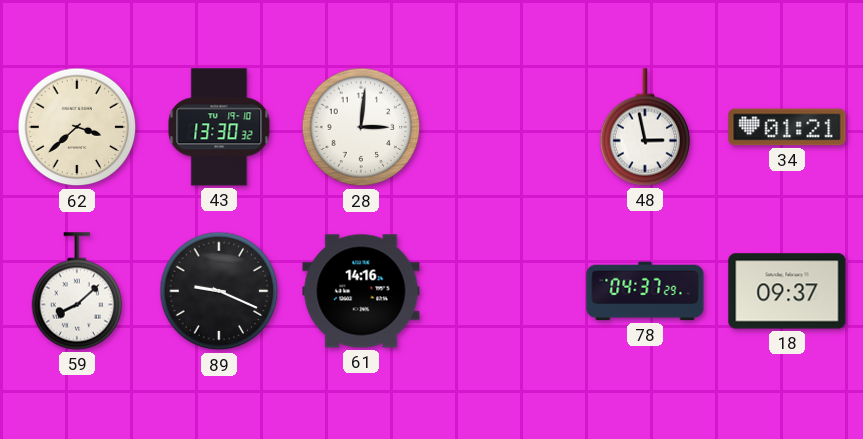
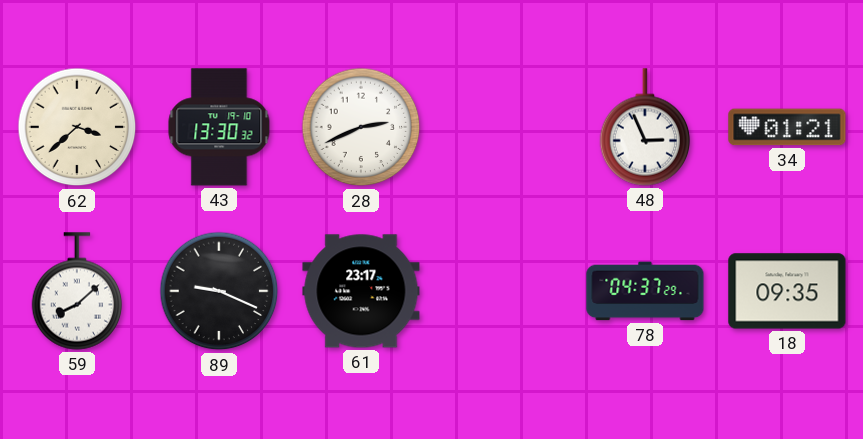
28: 3:01 -> 2:41 (361, 127)
48: 2:58 -> 2:56 (645, 127)
61: 14:16 -> 23:17 (361, 291)
18: 09:37 -> 09:35 (787, 291)
